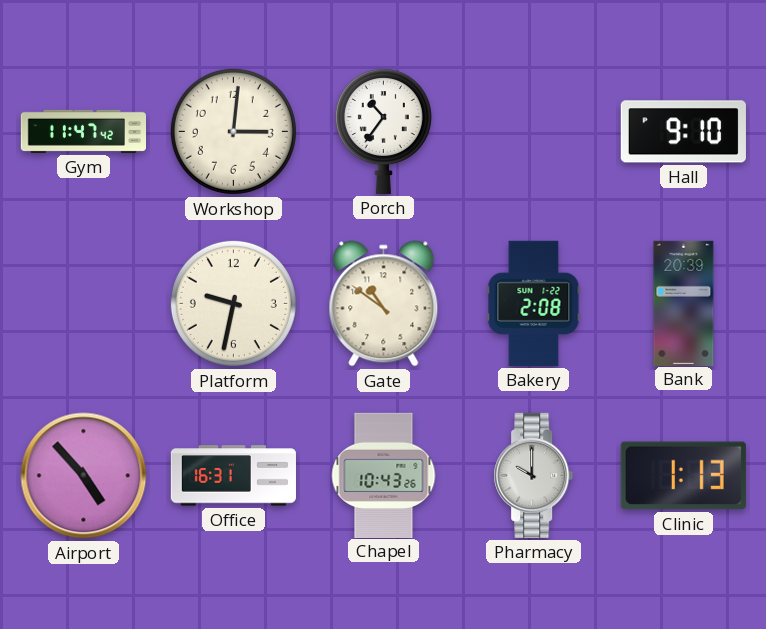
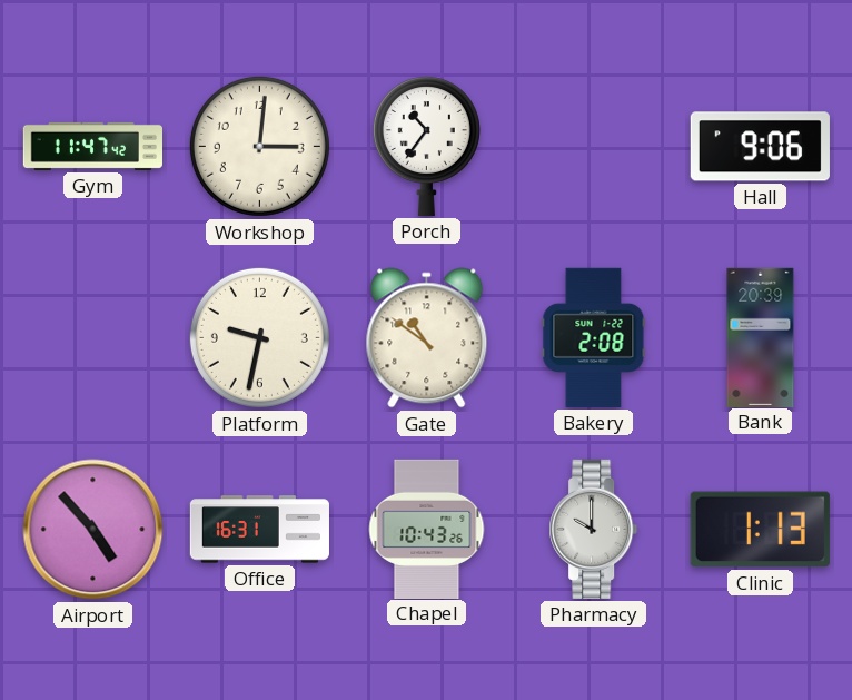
Hall: 9:10 -> 9:06 (760, 147)
